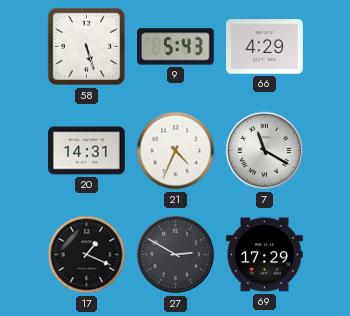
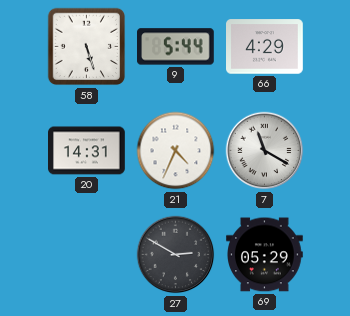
9: 5:43 -> 5:44 (176, 47)
17: 1:19 -> none (87, 255)
69: 17:29 -> 05:29 (265, 255)
